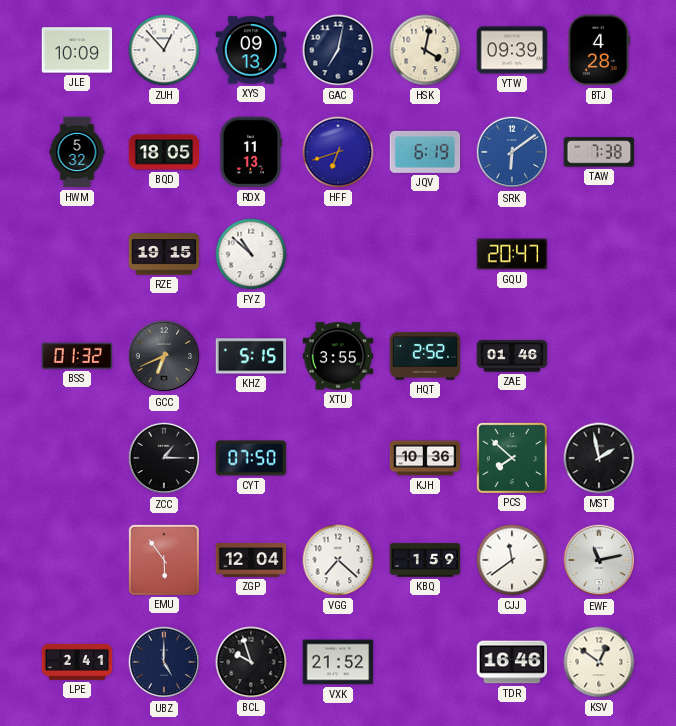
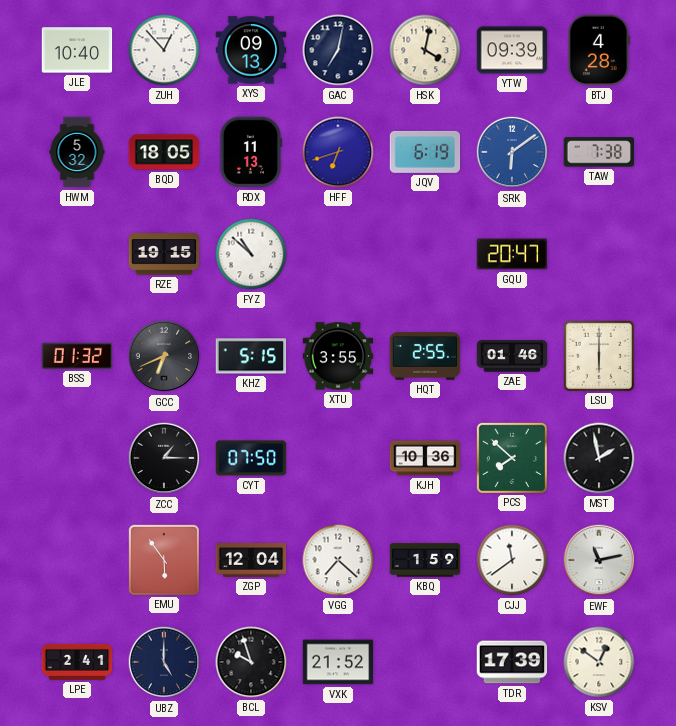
JLE: 10:09 -> 10:40 (77, 50)
HQT: 2:52 -> 2:55 (425, 356)
LSU: none -> 6:00 (598, 355)
TDR: 16:46 -> 17:39 (512, 662)
